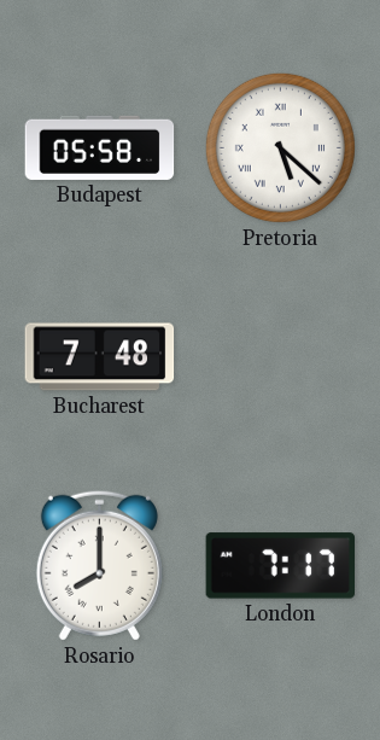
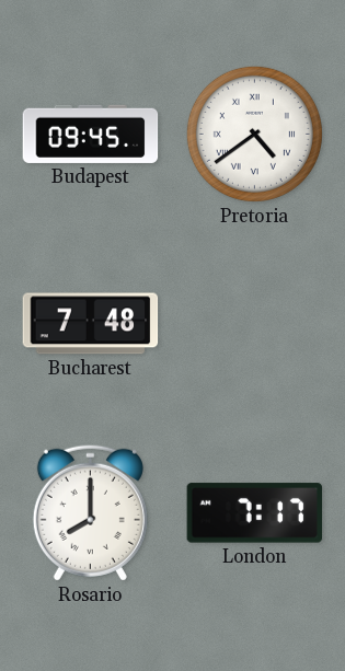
Budapest: 05:58 -> 09:45 (91, 134)
Pretoria: 5:22 -> 4:39 (254, 134)
